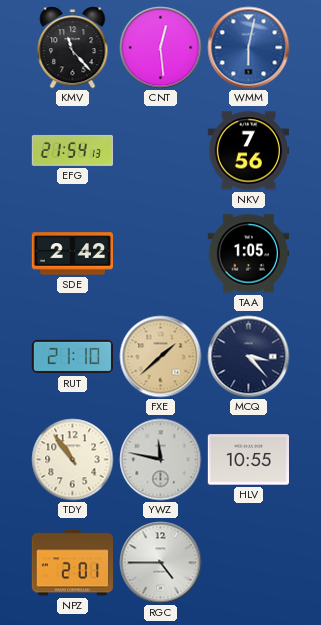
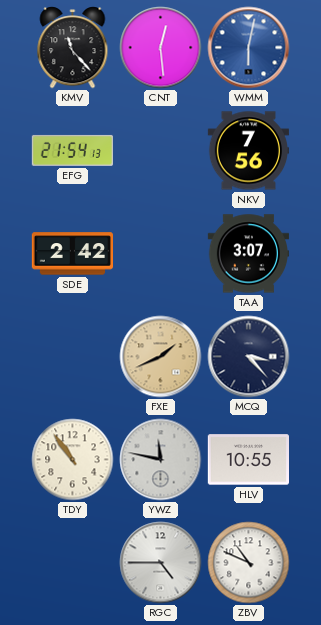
TAA: 1:05 -> 3:07 (248, 254)
RUT: 21:10 -> none (73, 357)
FXE: 1:38 -> 1:41 (161, 357)
NPZ: 2:01 -> none (73, 563)
ZBV: none -> 10:49 (249, 563)
